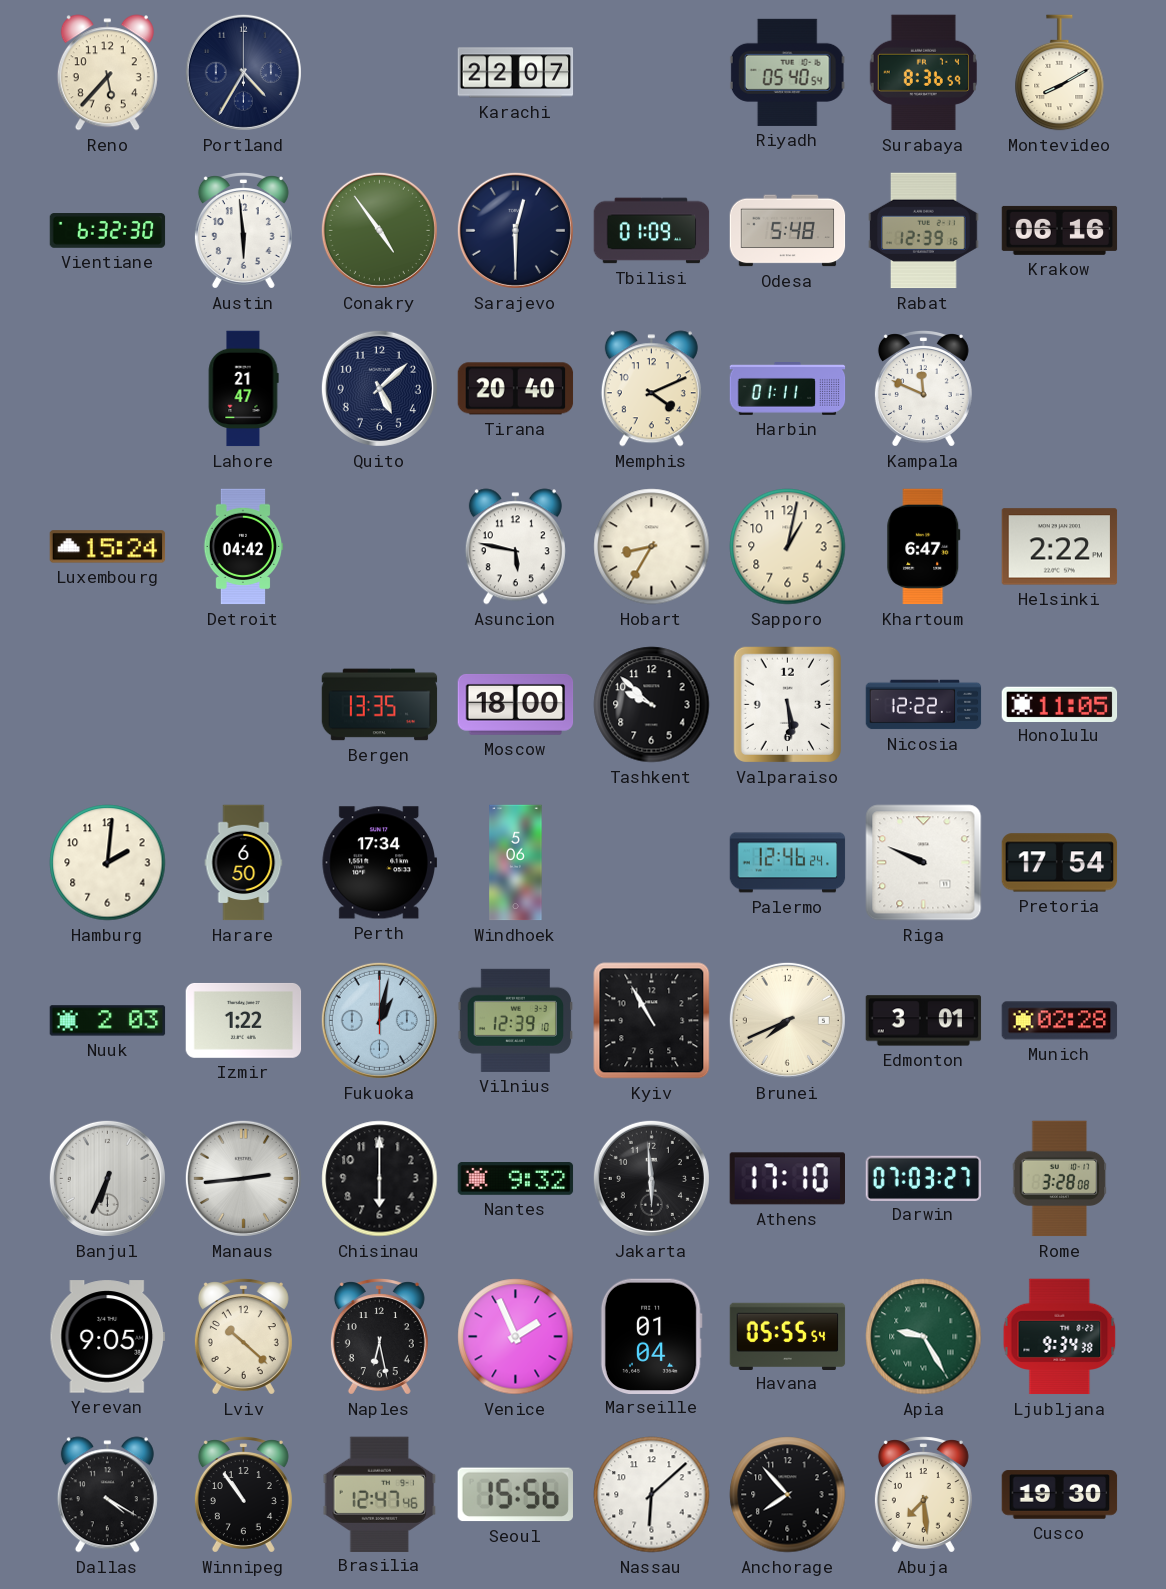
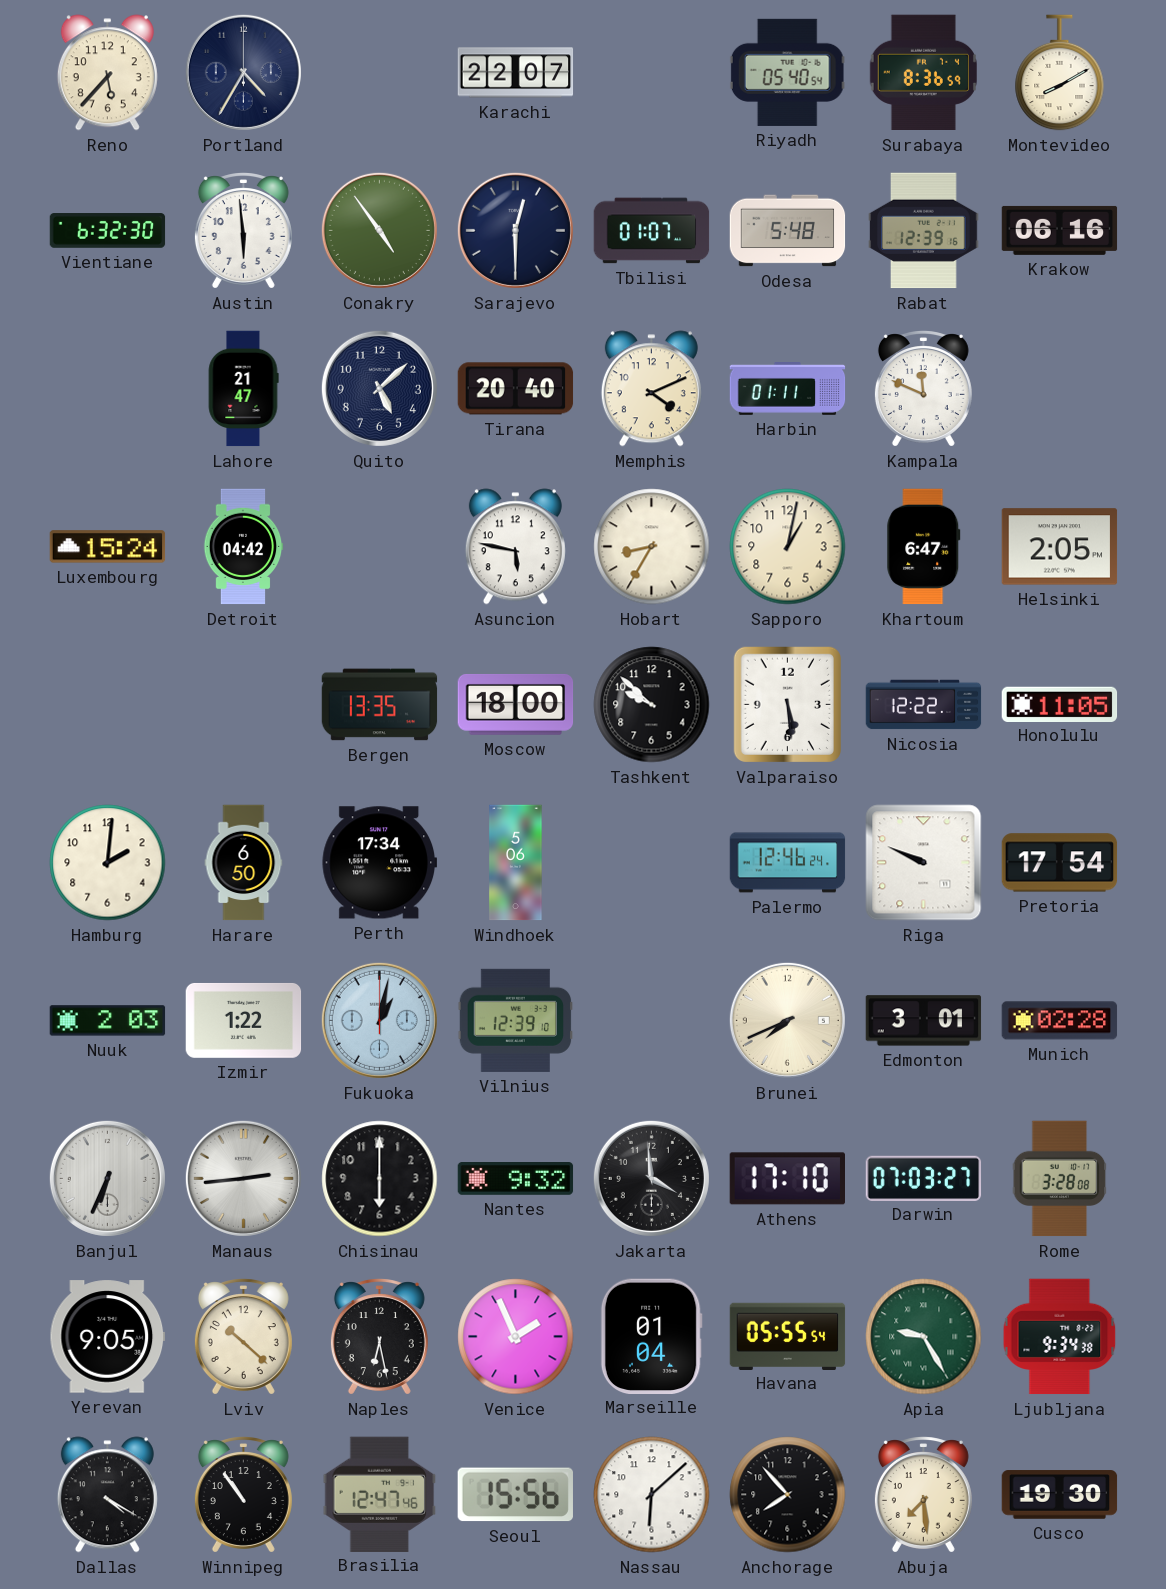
Tbilisi: 01:09 -> 01:07 (652, 231)
Helsinki: 2:22 -> 2:05 (1060, 547)
Kyiv: 10:55 -> none (652, 1021)
Jakarta: 5:59 -> 3:59 (651, 1178)
